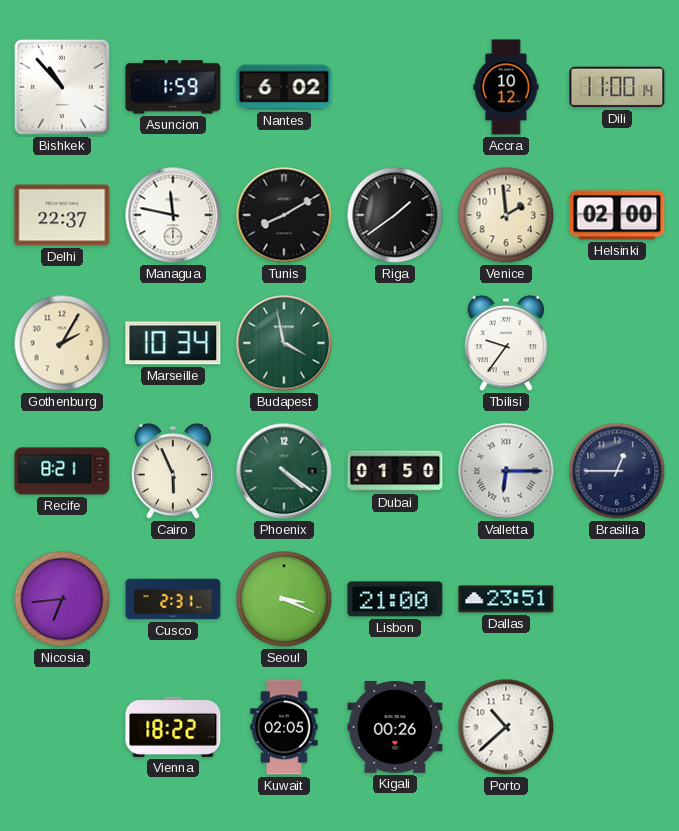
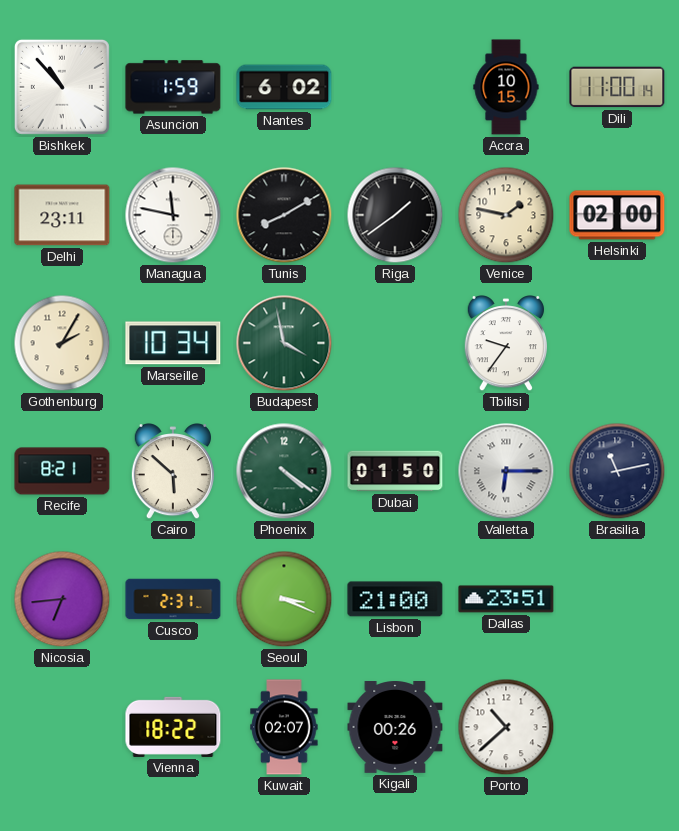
Accra: 10:12 -> 10:15 (506, 87)
Delhi: 22:37 -> 23:11 (62, 215)
Venice: 1:59 -> 1:47 (506, 215)
Cairo: 5:56 -> 5:52 (173, 472)
Brasilia: 12:45 -> 11:13 (617, 471)
Kuwait: 02:05 -> 02:07 (284, 727)
